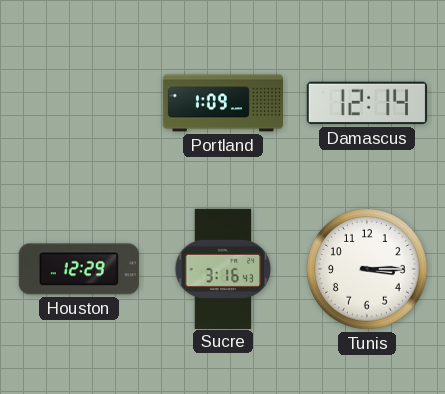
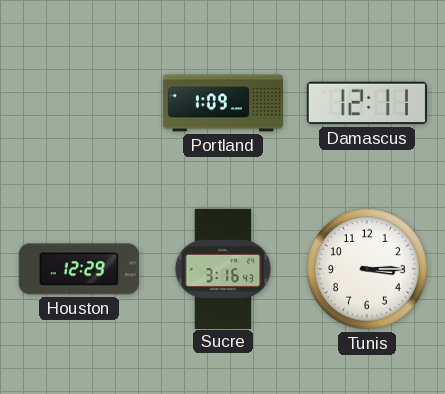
Damascus: 12:14 -> 12:11 (367, 103)
